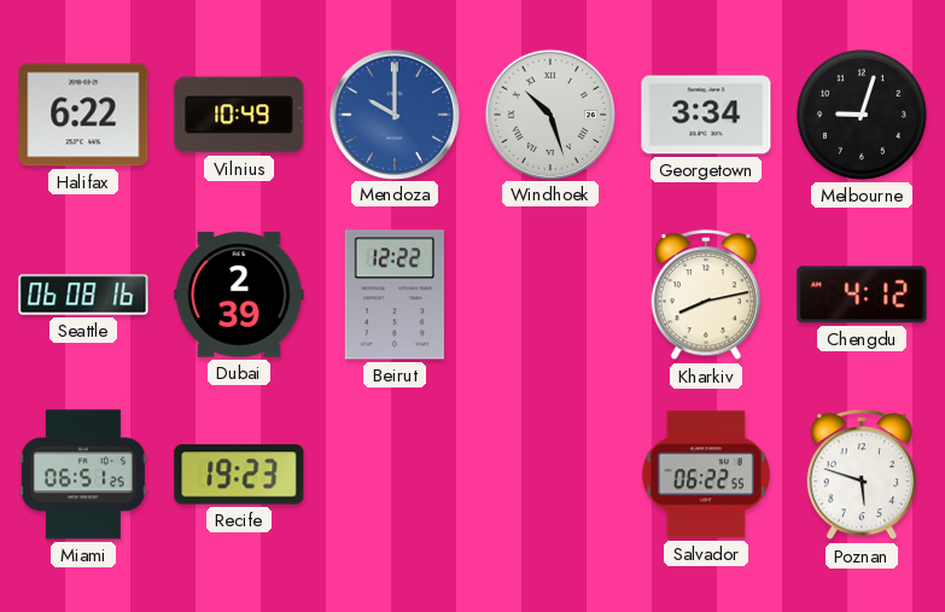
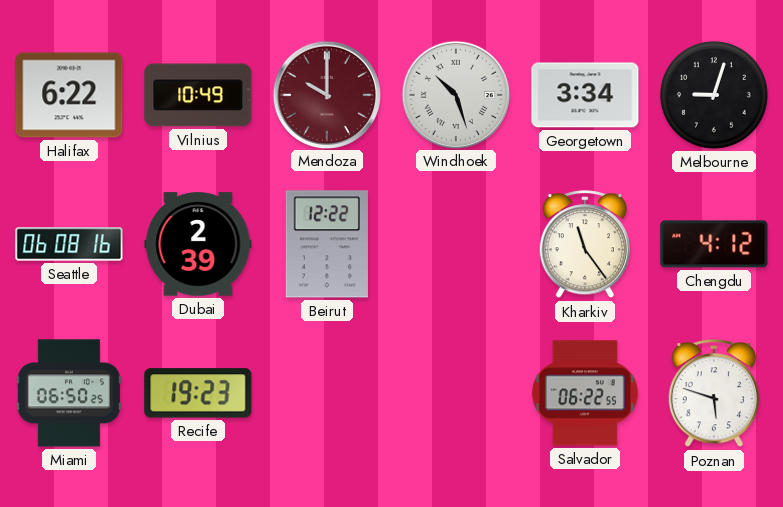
Mendoza dial: blue -> burgundy (326, 94)
Kharkiv: 8:13 -> 11:24 (585, 245)
Miami: 06:51 -> 06:50 (69, 393)
